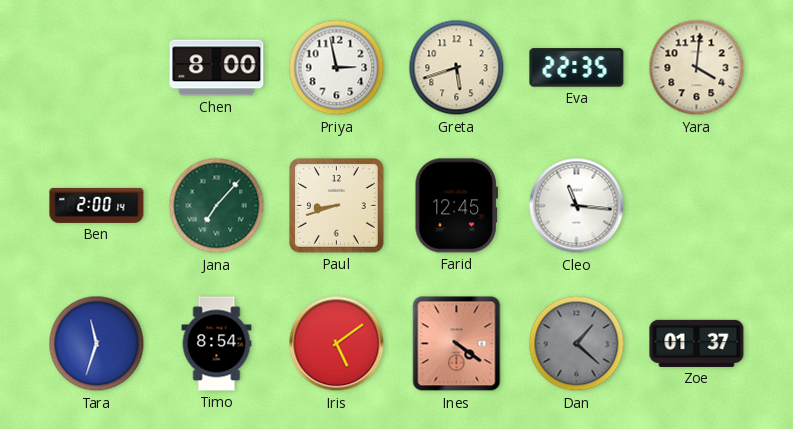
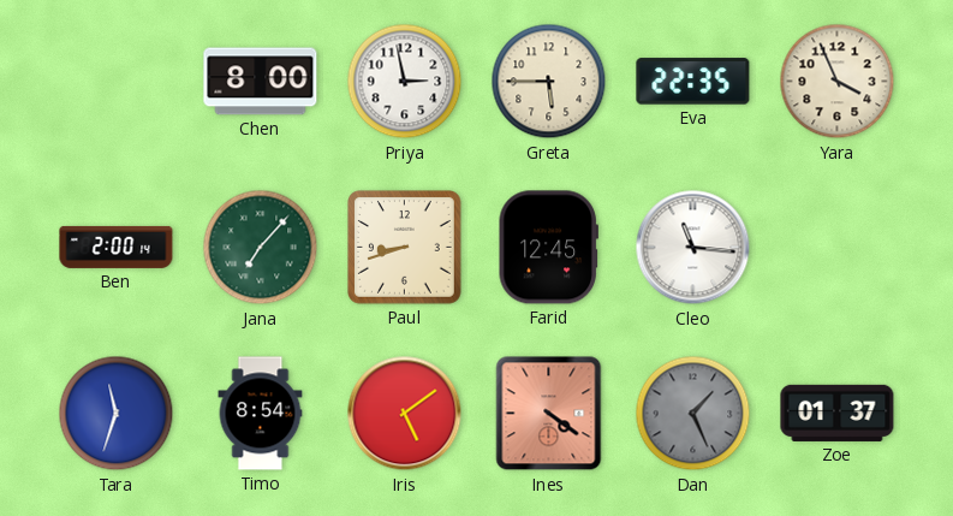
Greta: 5:42 -> 5:45 (549, 82)
Yara: 4:01 -> 3:56 (838, 82)
Dan: 1:22 -> 1:26 (693, 414)
